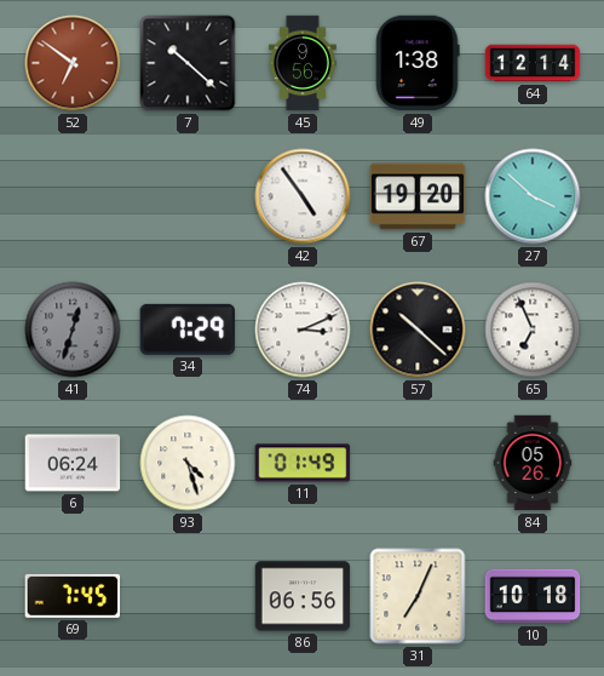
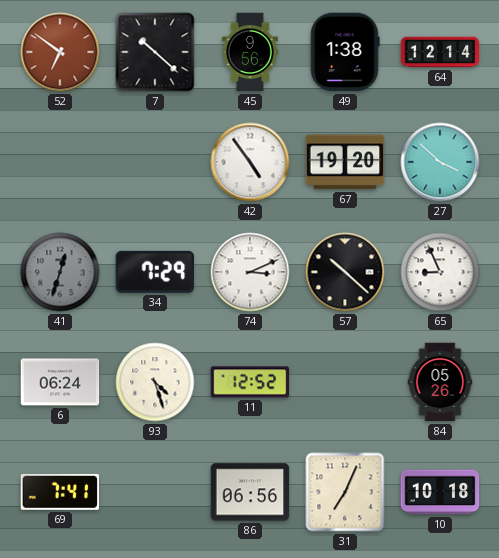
65: 6:56 -> 8:56 (440, 272)
11: 01:49 -> 12:52 (250, 382)
69: 7:45 -> 7:41 (60, 492)
